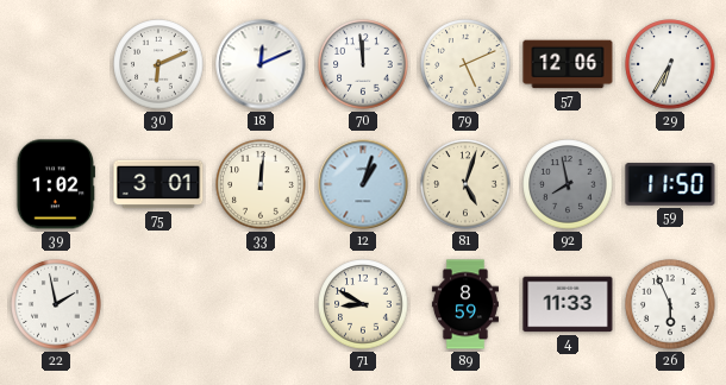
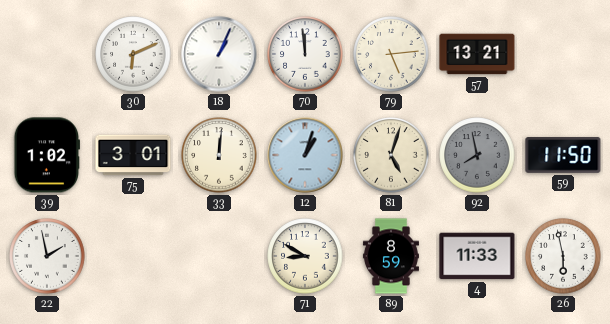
18: 12:11 -> 1:04 (219, 54)
79: 5:11 -> 5:14 (391, 54)
57: 12:06 -> 13:21 (477, 54)
29: 6:35 -> none (670, 64)
26: 5:56 -> 5:58 (563, 256)
